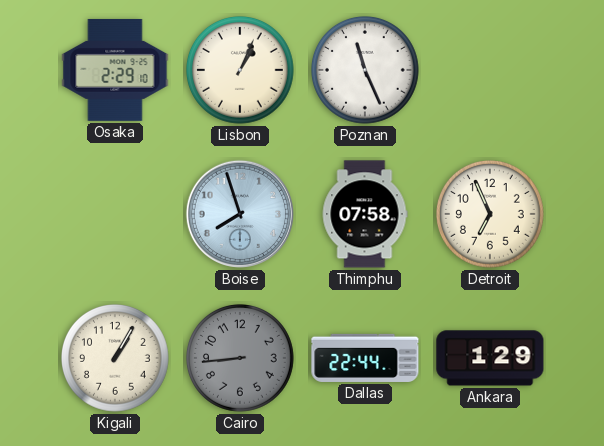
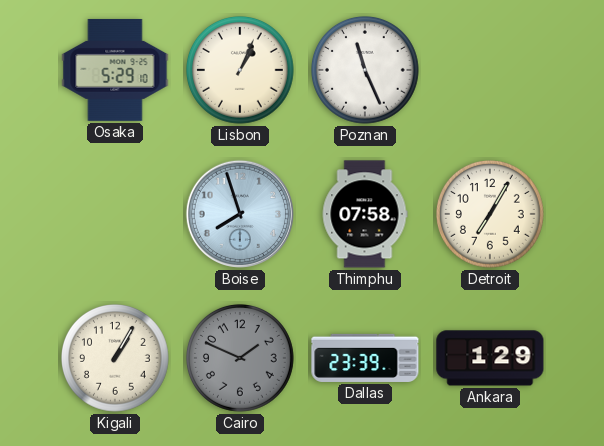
Osaka: 2:29 -> 5:29 (115, 70)
Detroit: 6:56 -> 7:05 (491, 215)
Cairo: 8:44 -> 1:49 (241, 359)
Dallas: 22:44 -> 23:39 (365, 358)
